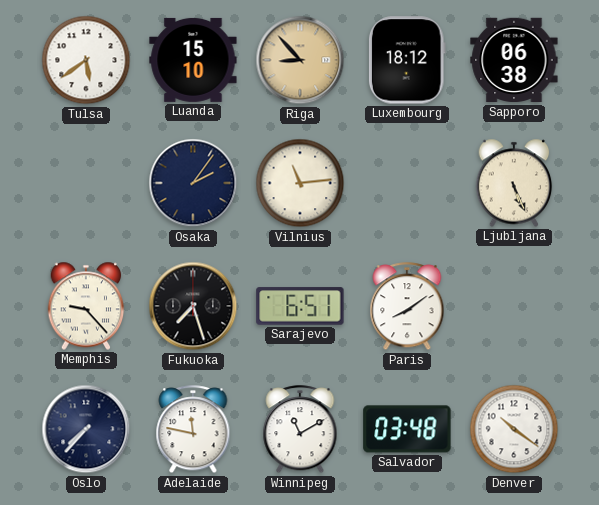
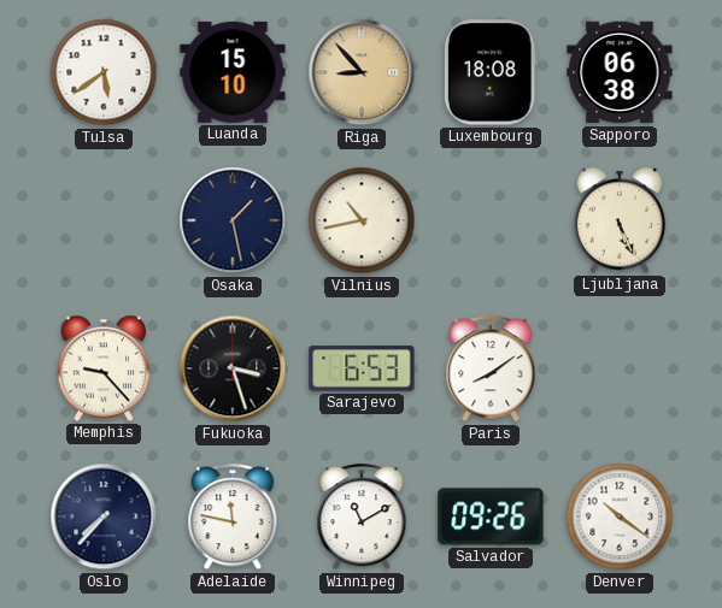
Luxembourg: 18:12 -> 18:08 (491, 72)
Osaka: 2:06 -> 1:28 (233, 220)
Vilnius: 11:14 -> 10:43 (362, 220)
Fukuoka: 7:27 -> 3:27 (233, 368)
Sarajevo: 6:51 -> 6:53 (362, 368)
Salvador: 03:48 -> 09:26 (491, 516)
